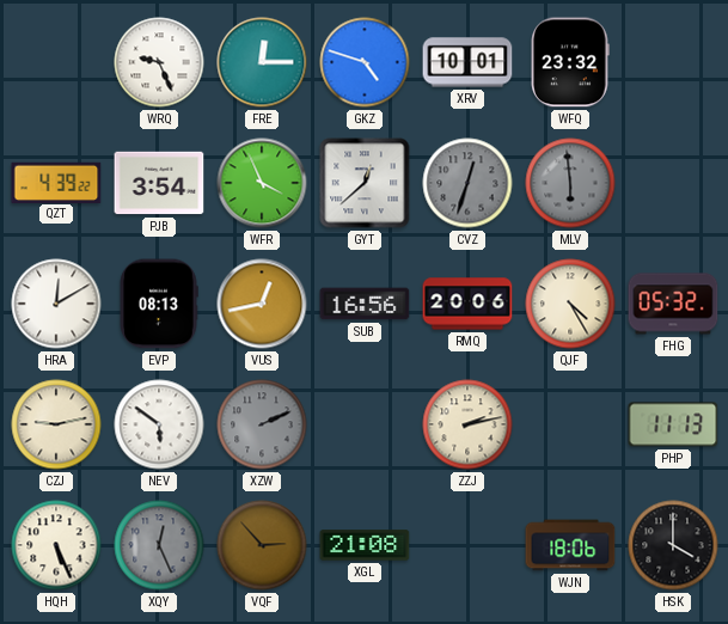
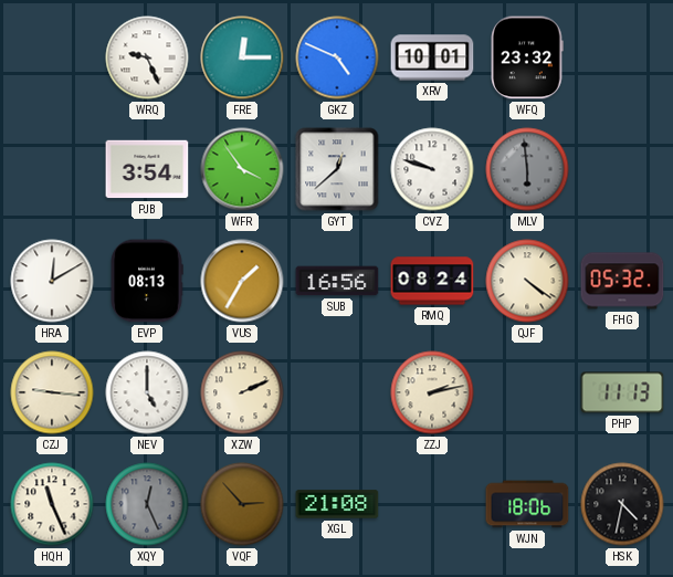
GKZ: 4:48 -> 4:49 (337, 57)
QZT: 4:39 -> none (56, 182)
WFR: 3:56 -> 3:54 (242, 169)
CVZ: 12:33 -> 9:48 (432, 169)
CVZ dial: grey -> white (432, 169)
VUS: 12:43 -> 1:35 (242, 281)
RMQ: 20:06 -> 08:24 (432, 281)
QJF: 4:25 -> 4:21 (527, 281)
CZJ: 9:13 -> 9:16 (52, 392)
NEV: 5:51 -> 5:00 (147, 392)
XZW dial: grey -> cream (242, 392)
HQH: 5:26 -> 11:26 (52, 504)
HSK: 4:00 -> 4:32 (622, 504)
